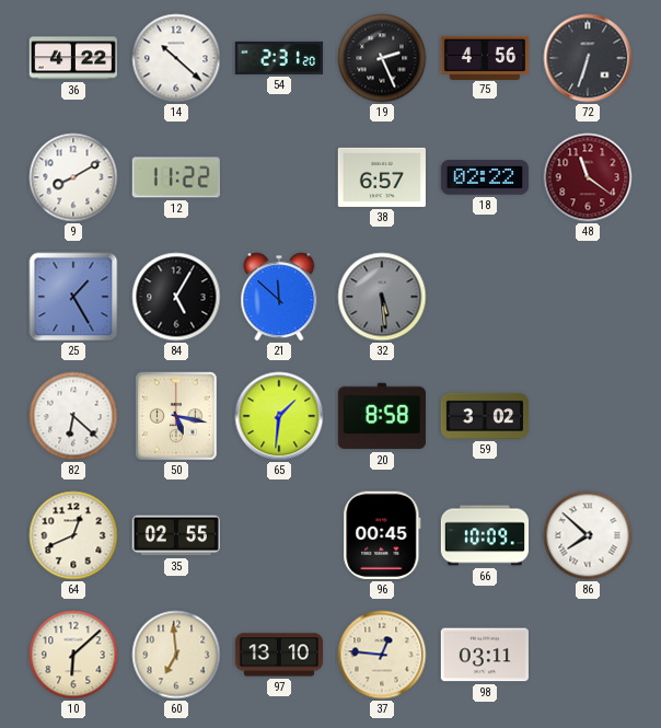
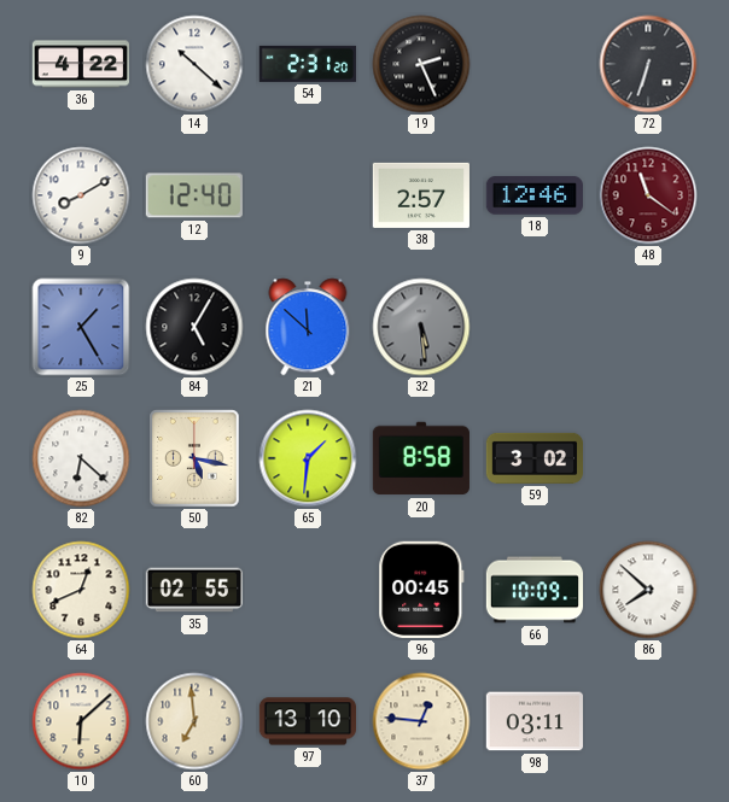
75: 4:56 -> none (484, 57)
12: 11:22 -> 12:40 (194, 195)
38: 6:57 -> 2:57 (421, 195)
18: 02:22 -> 12:46 (535, 195)
